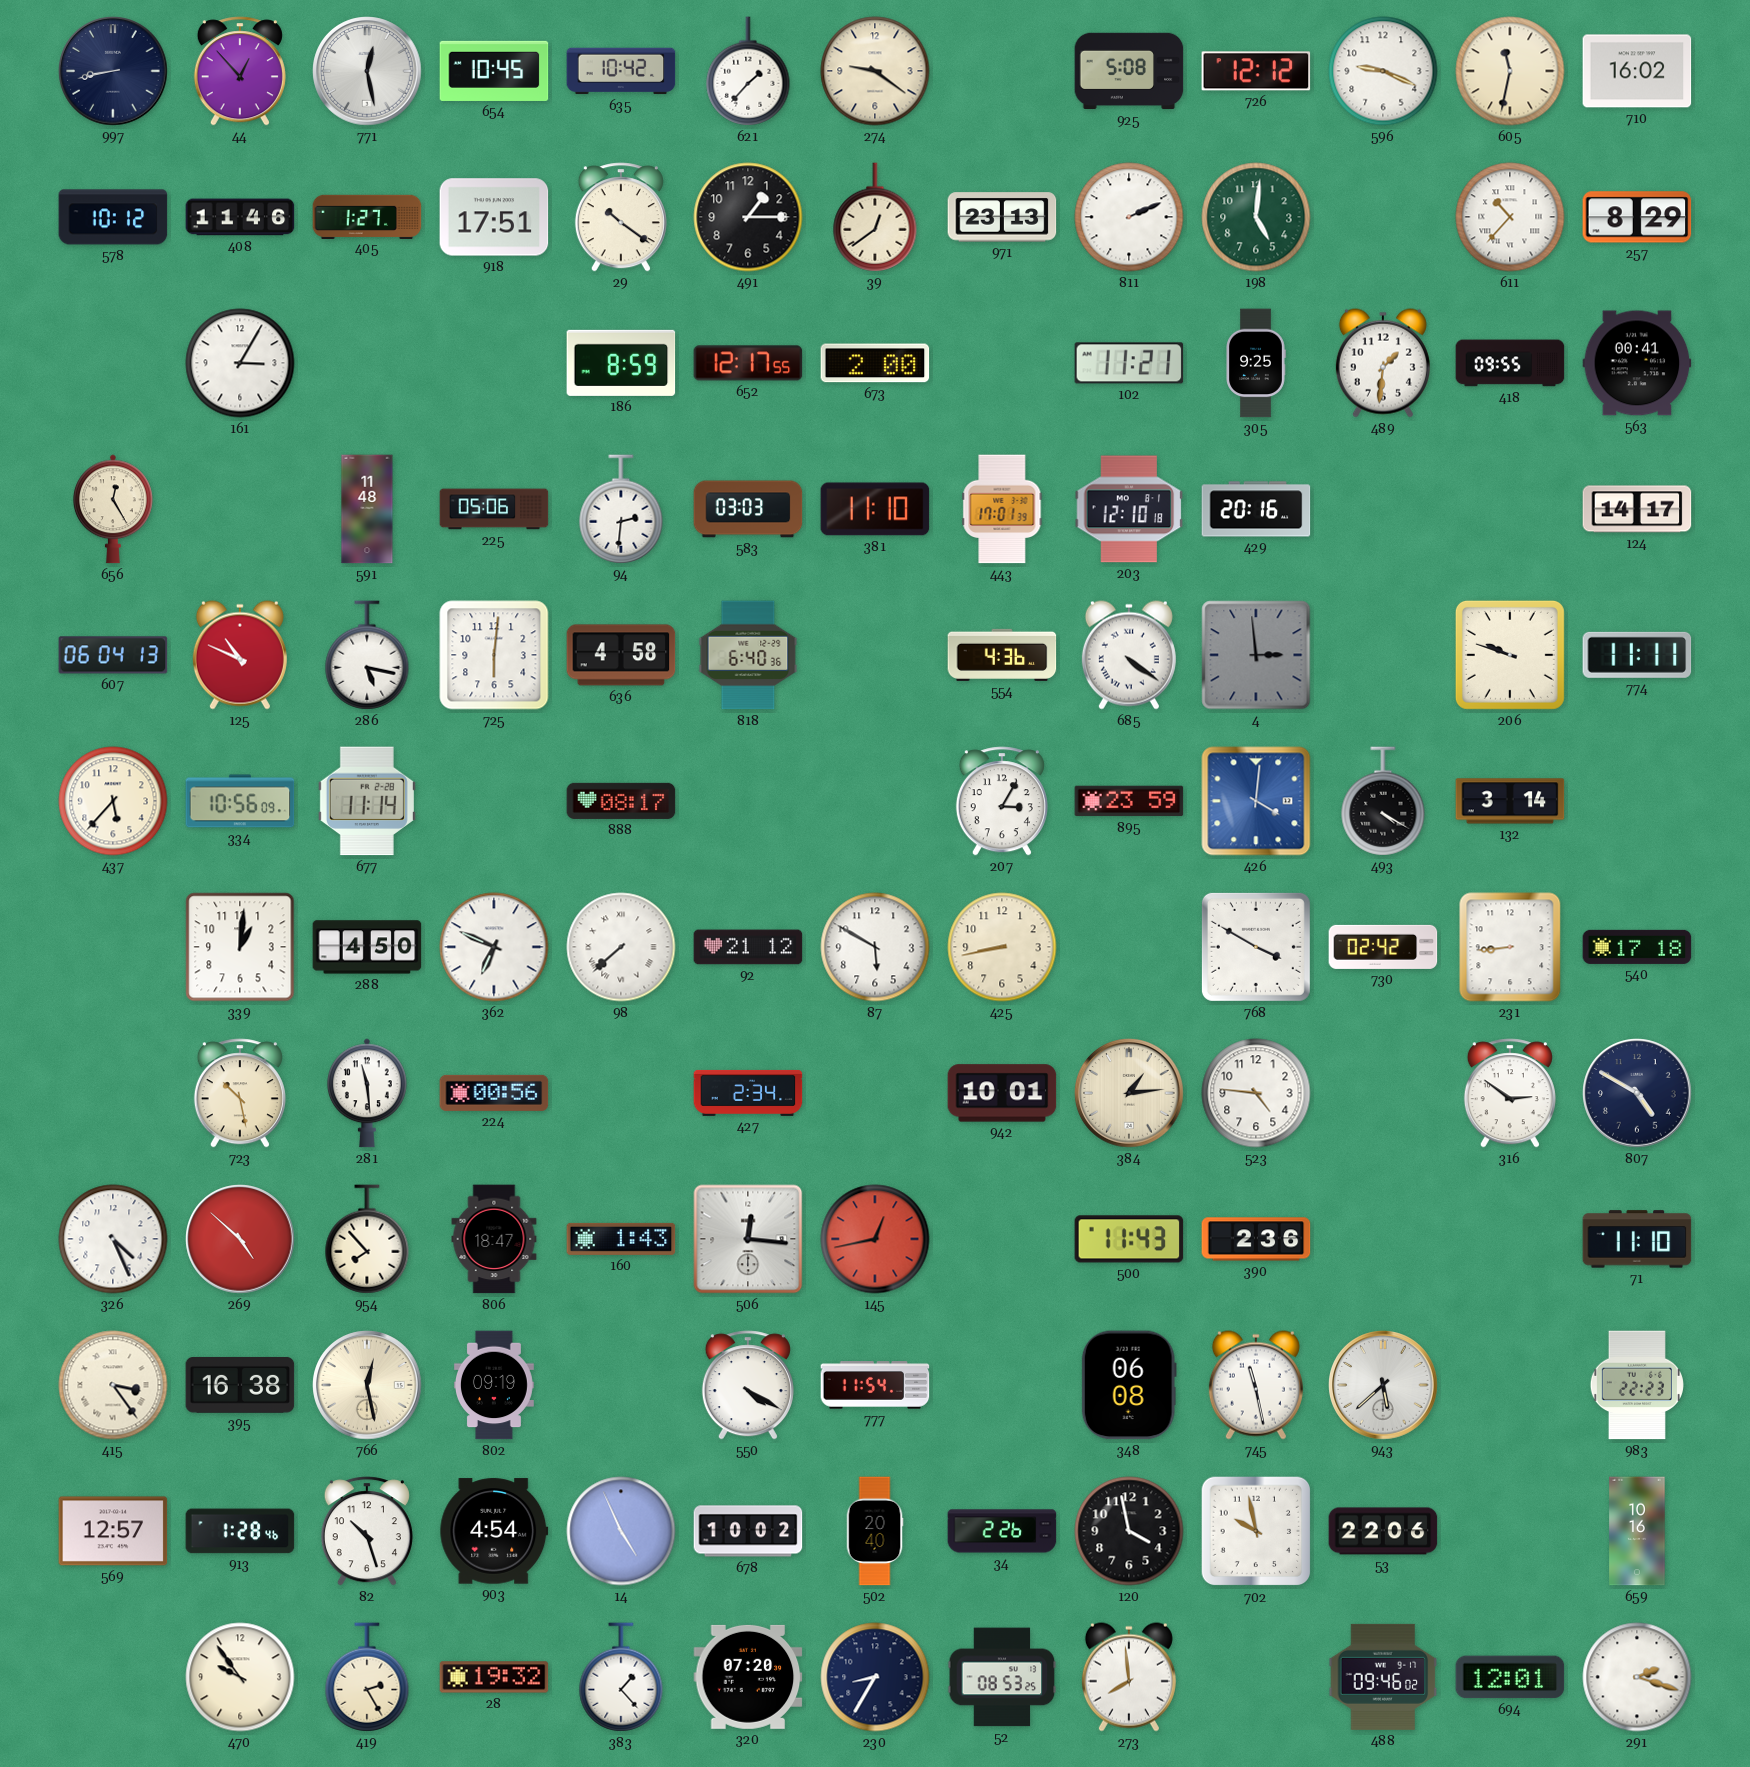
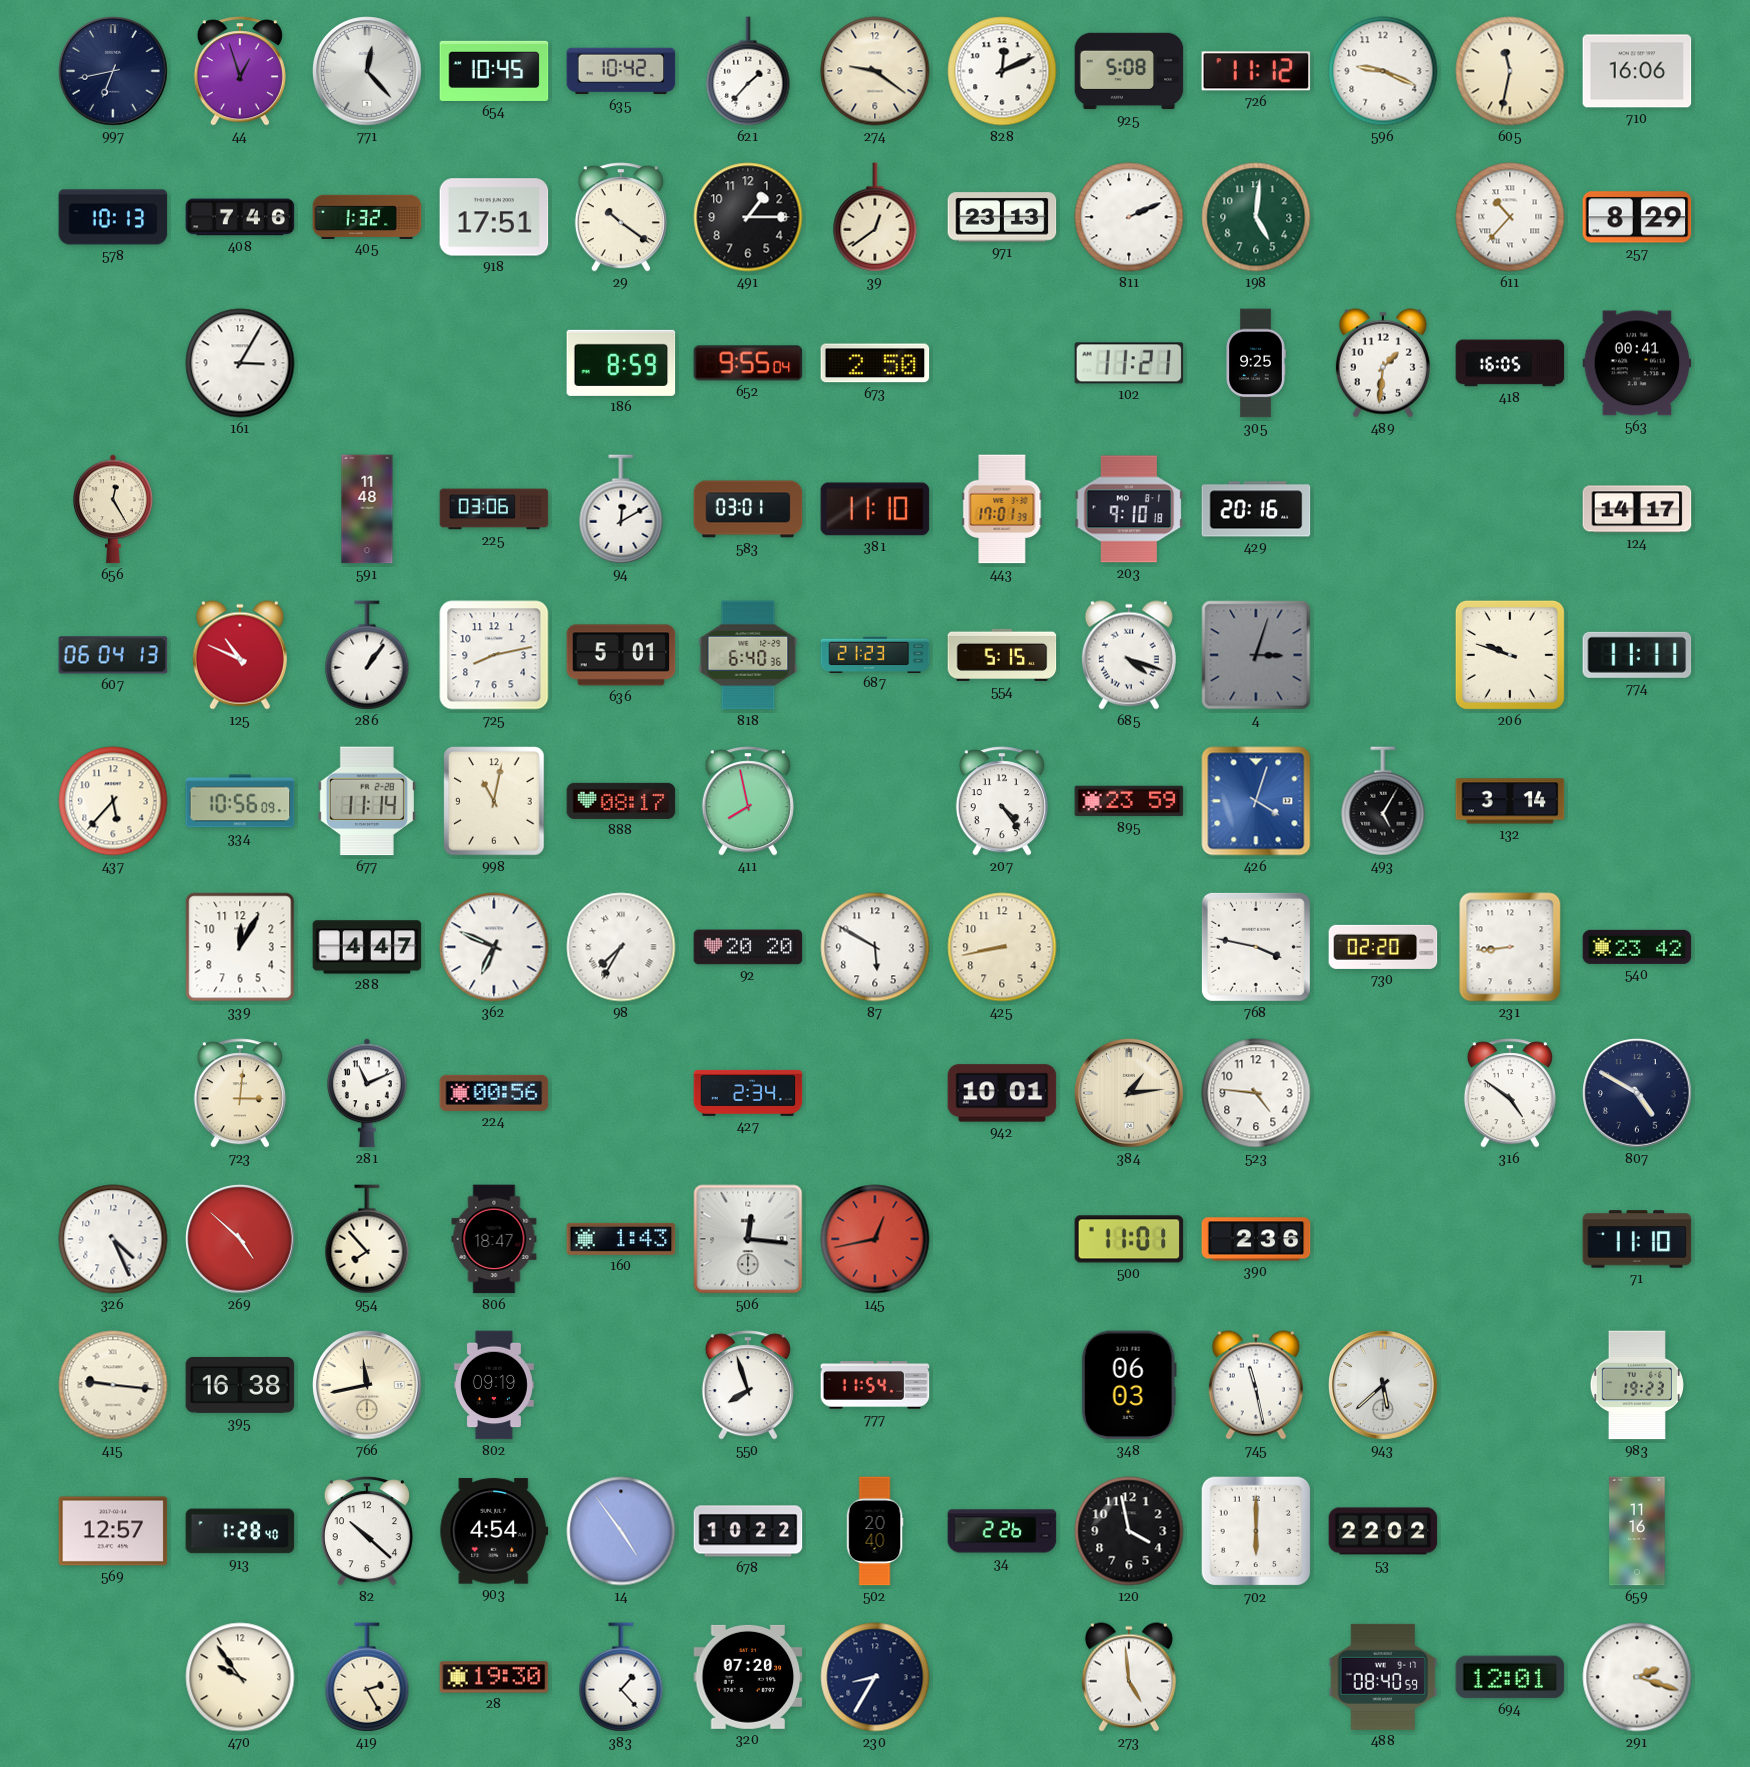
997: 8:43 -> 6:43 (113, 71)
44: 12:53 -> 12:57 (240, 71)
771: 12:28 -> 12:23 (367, 71)
828: none -> 12:11 (1002, 71)
726: 12:12 -> 11:12 (1256, 71)
710: 16:02 -> 16:06 (1637, 71)
578: 10:12 -> 10:13 (113, 217)
408: 11:46 -> 7:46 (240, 217)
405: 1:27 -> 1:32 (367, 216)
652: 12:17 -> 9:55 (748, 363)
673: 2:00 -> 2:50 (875, 363)
418: 09:55 -> 16:05 (1510, 363)
225: 05:06 -> 03:06 (494, 509)
94: 2:31 -> 12:10 (621, 509)
583: 03:03 -> 03:01 (748, 509)
203: 12:10 -> 9:10 (1129, 509)
286: 5:17 -> 1:06 (367, 655)
725: 6:01 -> 8:13 (494, 655)
636: 4:58 -> 5:01 (621, 655)
687: none -> 21:23 (875, 654)
554: 4:36 -> 5:15 (1002, 655)
685: 4:21 -> 4:18 (1129, 655)
4: 2:59 -> 3:03 (1256, 655)
998: none -> 11:02 (494, 801)
411: none -> 7:58 (748, 801)
207: 3:05 -> 4:24 (1002, 801)
426: 4:01 -> 4:03 (1256, 801)
493: 4:20 -> 5:05 (1383, 801)
339: 1:01 -> 12:05 (240, 947)
288: 4:50 -> 4:47 (367, 947)
98: 7:38 -> 7:35 (621, 947)
92: 21:12 -> 20:20 (748, 947)
768: 3:50 -> 3:47 (1256, 947)
730: 02:42 -> 02:20 (1383, 947)
540: 17:18 -> 23:42 (1637, 947)
723: 10:28 -> 3:01 (240, 1093)
281: 11:29 -> 11:11 (367, 1093)
316: 2:51 -> 4:51 (1510, 1093)
500: 11:43 -> 11:01 (1129, 1239)
415: 3:24 -> 9:16 (113, 1385)
766: 12:28 -> 11:43 (367, 1385)
550: 4:20 -> 7:57 (748, 1385)
348: 06:08 -> 06:03 (1129, 1385)
983: 22:23 -> 19:23 (1637, 1385)
913: 1:28:46 -> 1:28:40 (240, 1531)
82: 10:27 -> 10:22 (367, 1531)
14: 4:56 -> 4:54 (621, 1531)
678: 10:02 -> 10:22 (748, 1531)
702: 9:58 -> 6:00 (1256, 1531)
53: 22:06 -> 22:02 (1383, 1531)
659: 10:16 -> 11:16 (1637, 1531)
28: 19:32 -> 19:30 (494, 1677)
52: 08:53 -> none (1002, 1677)
273: 7:59 -> 4:59 (1129, 1677)
488: 09:46 -> 08:40 (1383, 1677)
